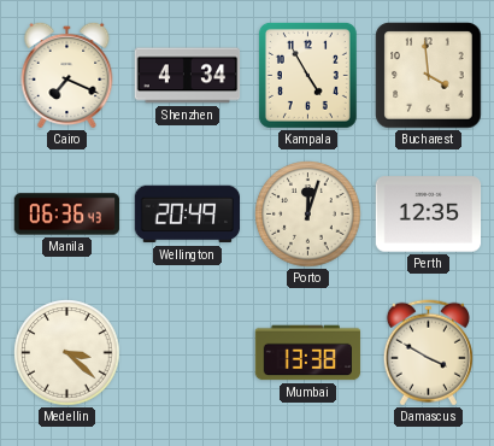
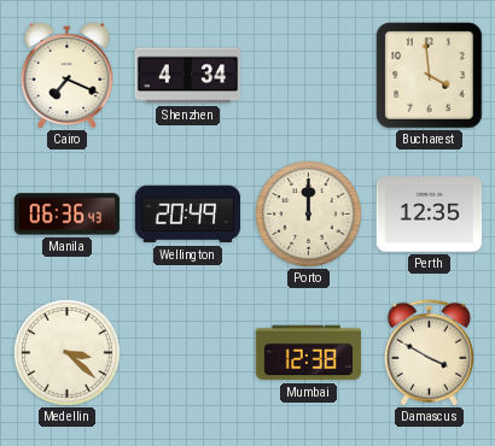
Kampala: 4:55 -> none (307, 75)
Porto: 12:03 -> 12:00 (309, 215)
Mumbai: 13:38 -> 12:38 (309, 353)
